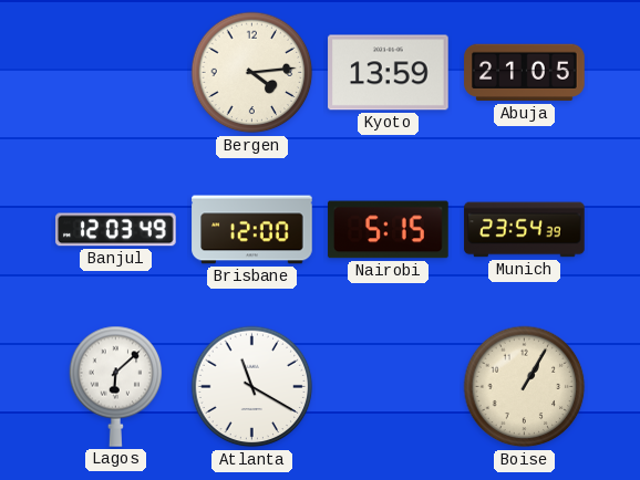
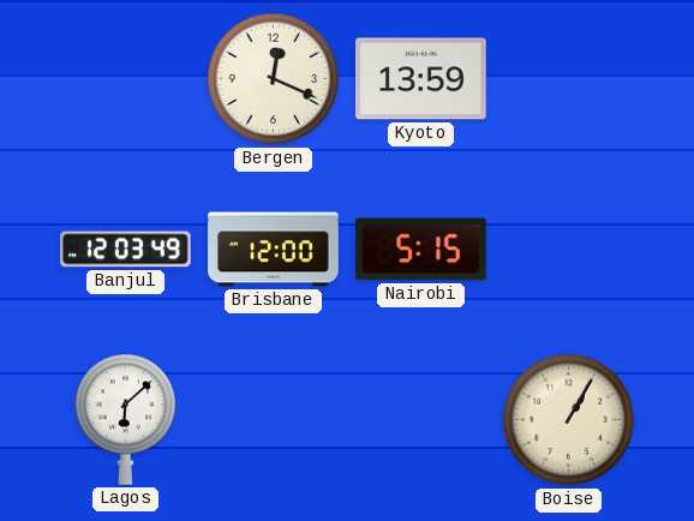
Bergen: 4:14 -> 12:19 (274, 79)
Abuja: 21:05 -> none (525, 73)
Munich: 23:54 -> none (525, 230)
Atlanta: 11:20 -> none (252, 387)
